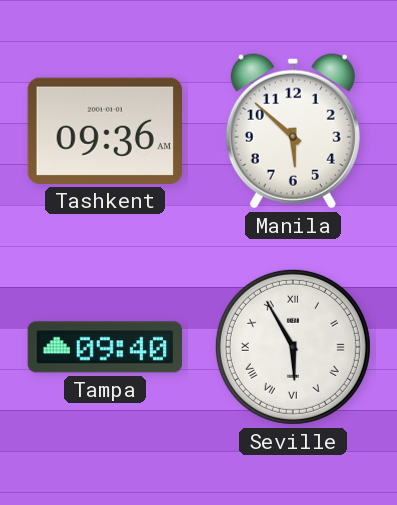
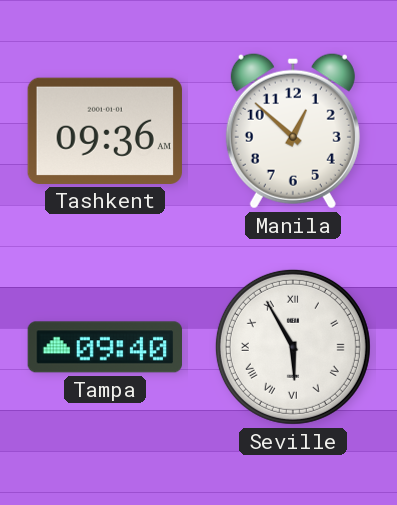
Manila: 5:52 -> 12:52 (293, 131)
